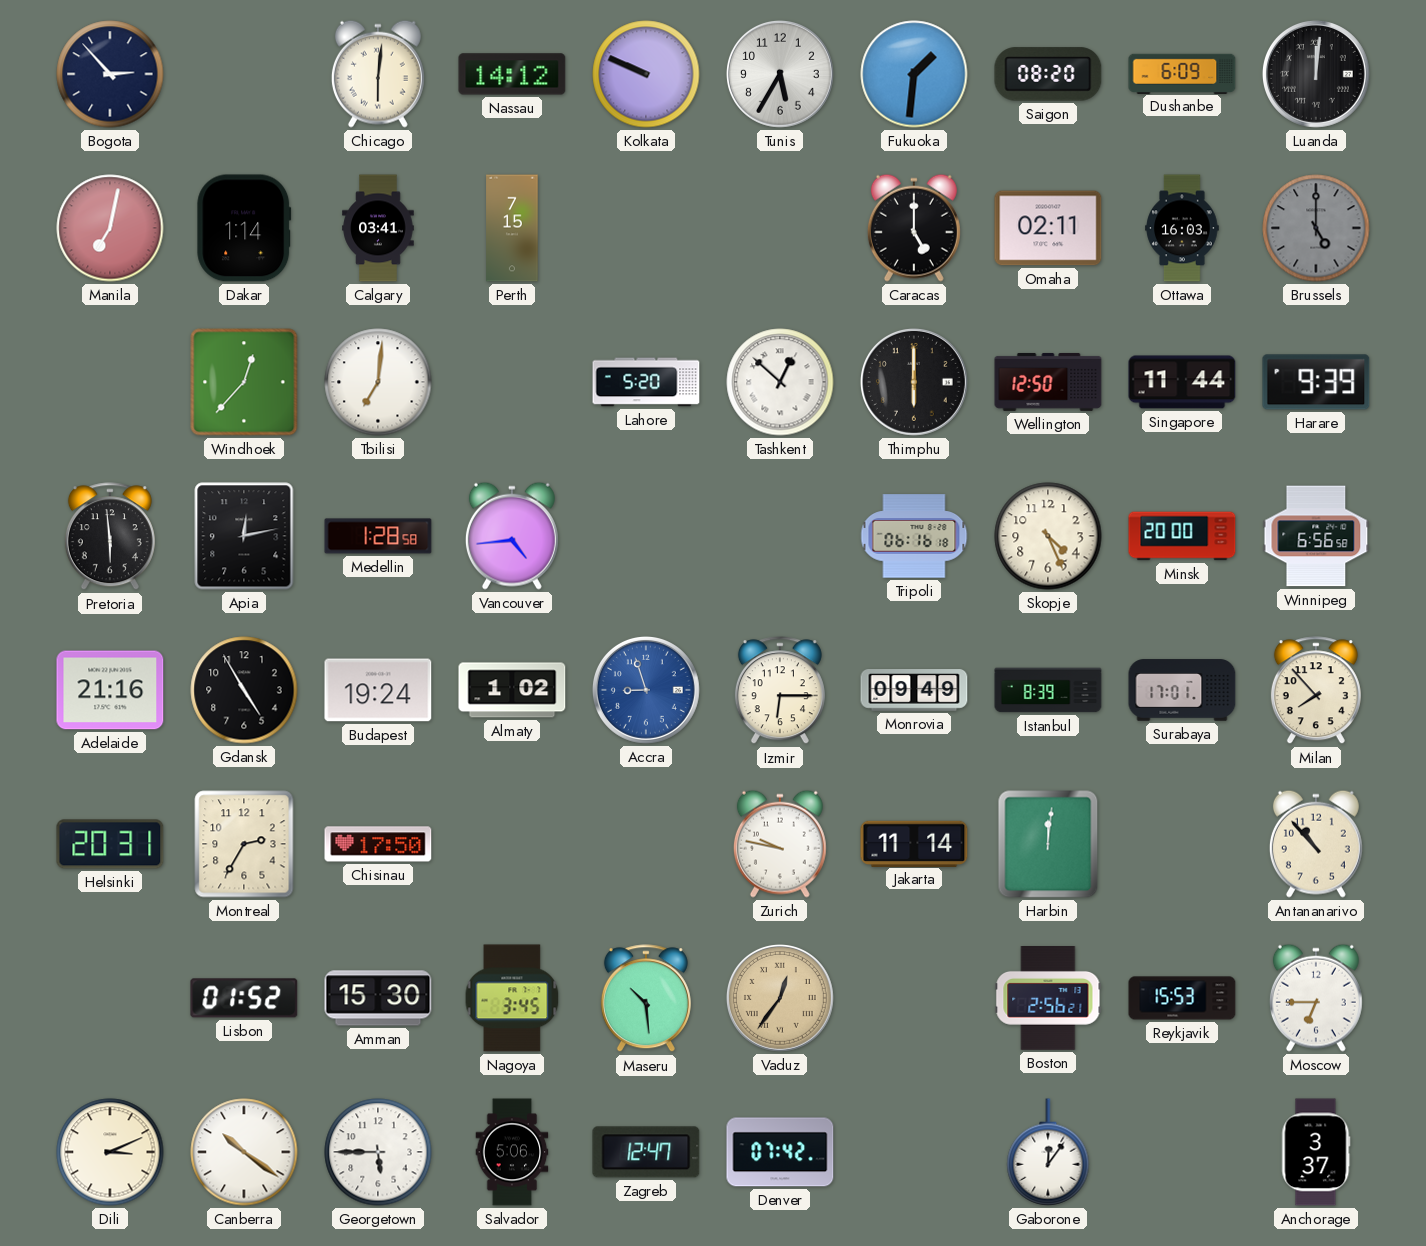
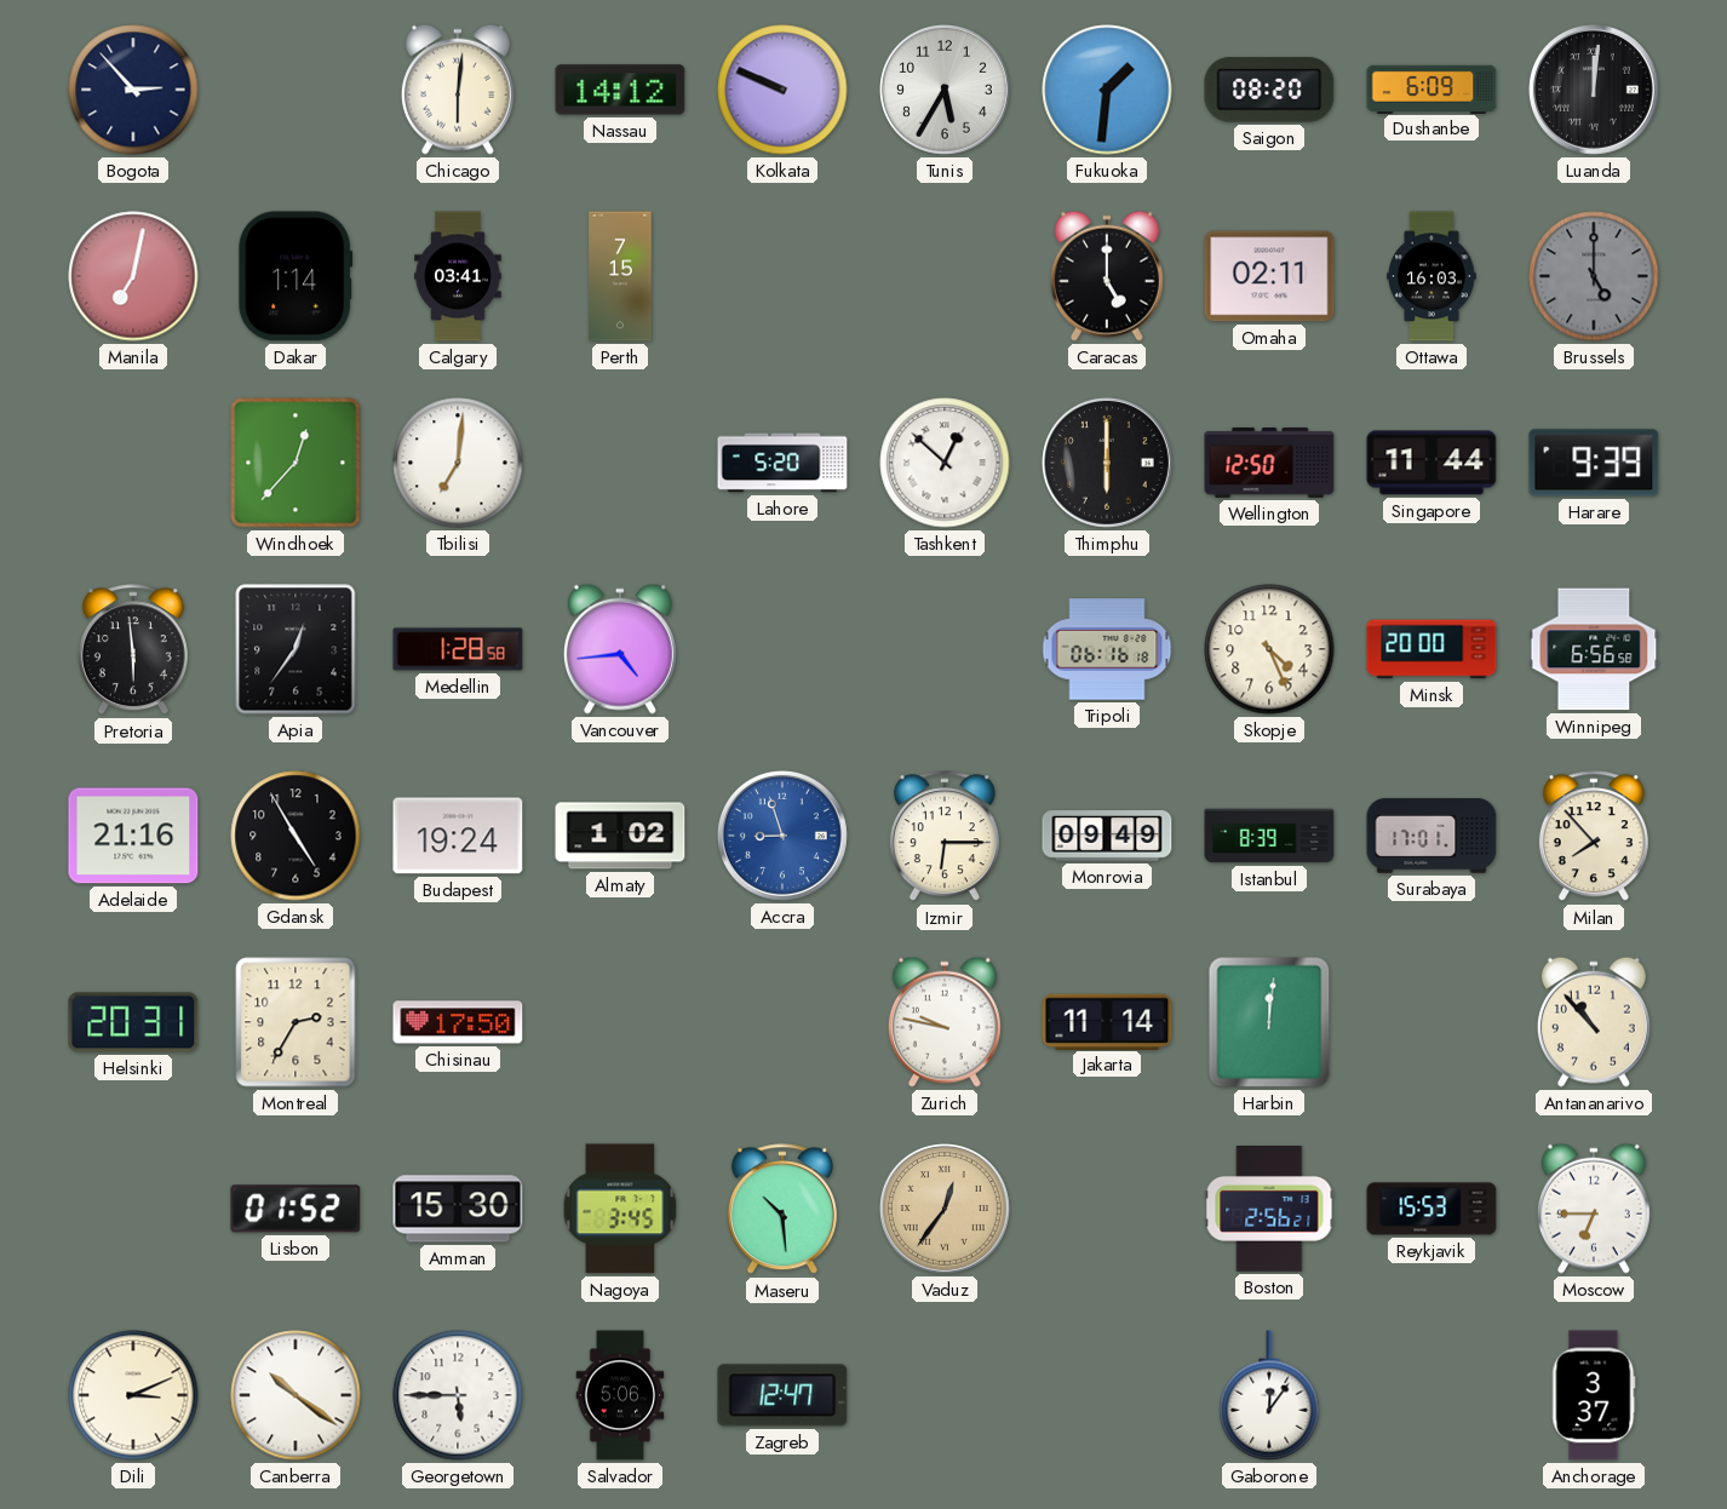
Apia: 12:13 -> 12:36 (296, 649)
Denver: 07:42 -> none (780, 1152)
